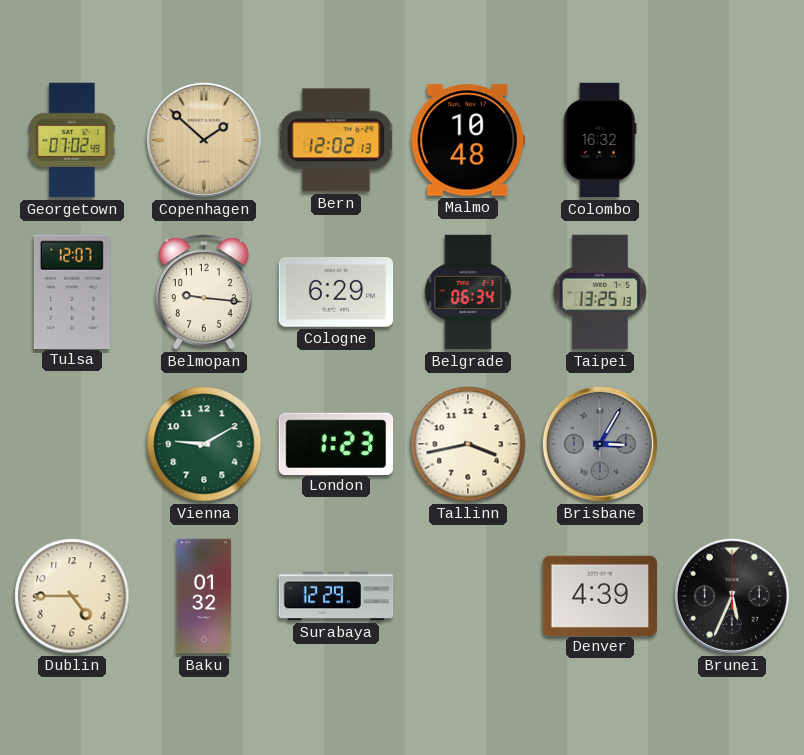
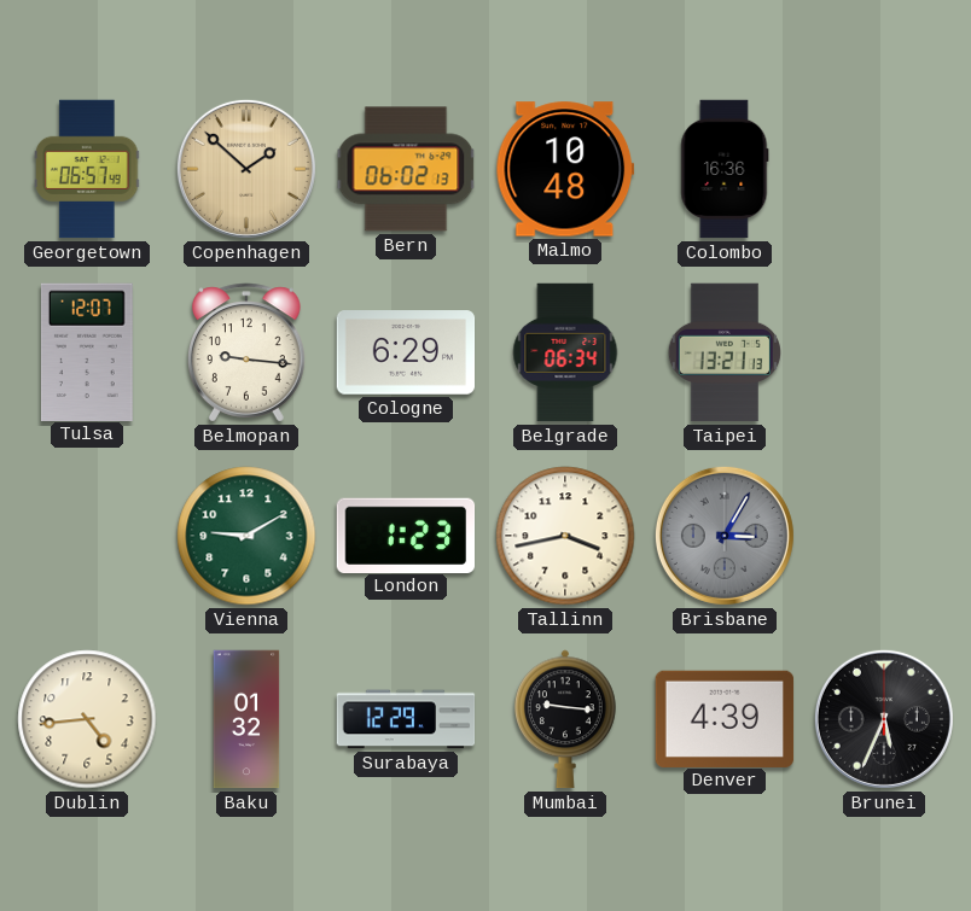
Georgetown: 07:02 -> 06:57 (87, 169)
Bern: 12:02 -> 06:02 (406, 169)
Colombo: 16:32 -> 16:36 (725, 169)
Taipei: 13:25 -> 13:21 (725, 352)
Dublin: 4:45 -> 4:44 (87, 719)
Mumbai: none -> 9:16 (566, 719)
